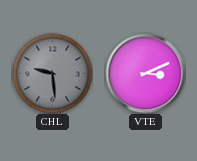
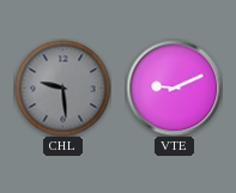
VTE: 3:11 -> 9:11 (174, 88)
